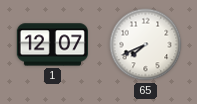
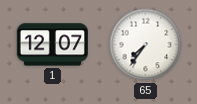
65: 7:41 -> 7:36 (146, 45)
